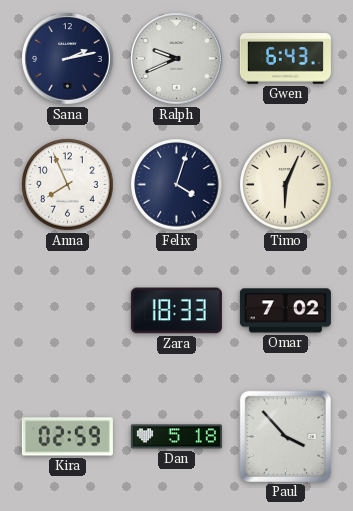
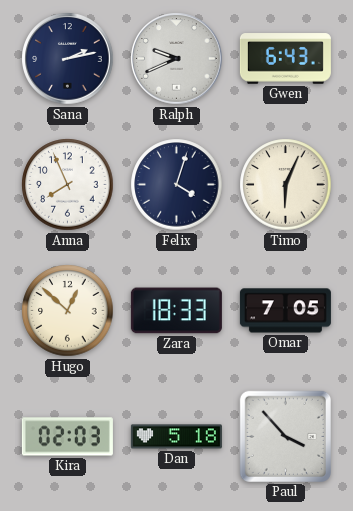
Hugo: none -> 12:52 (68, 311)
Omar: 7:02 -> 7:05 (285, 311)
Kira: 02:59 -> 02:03 (67, 437)
